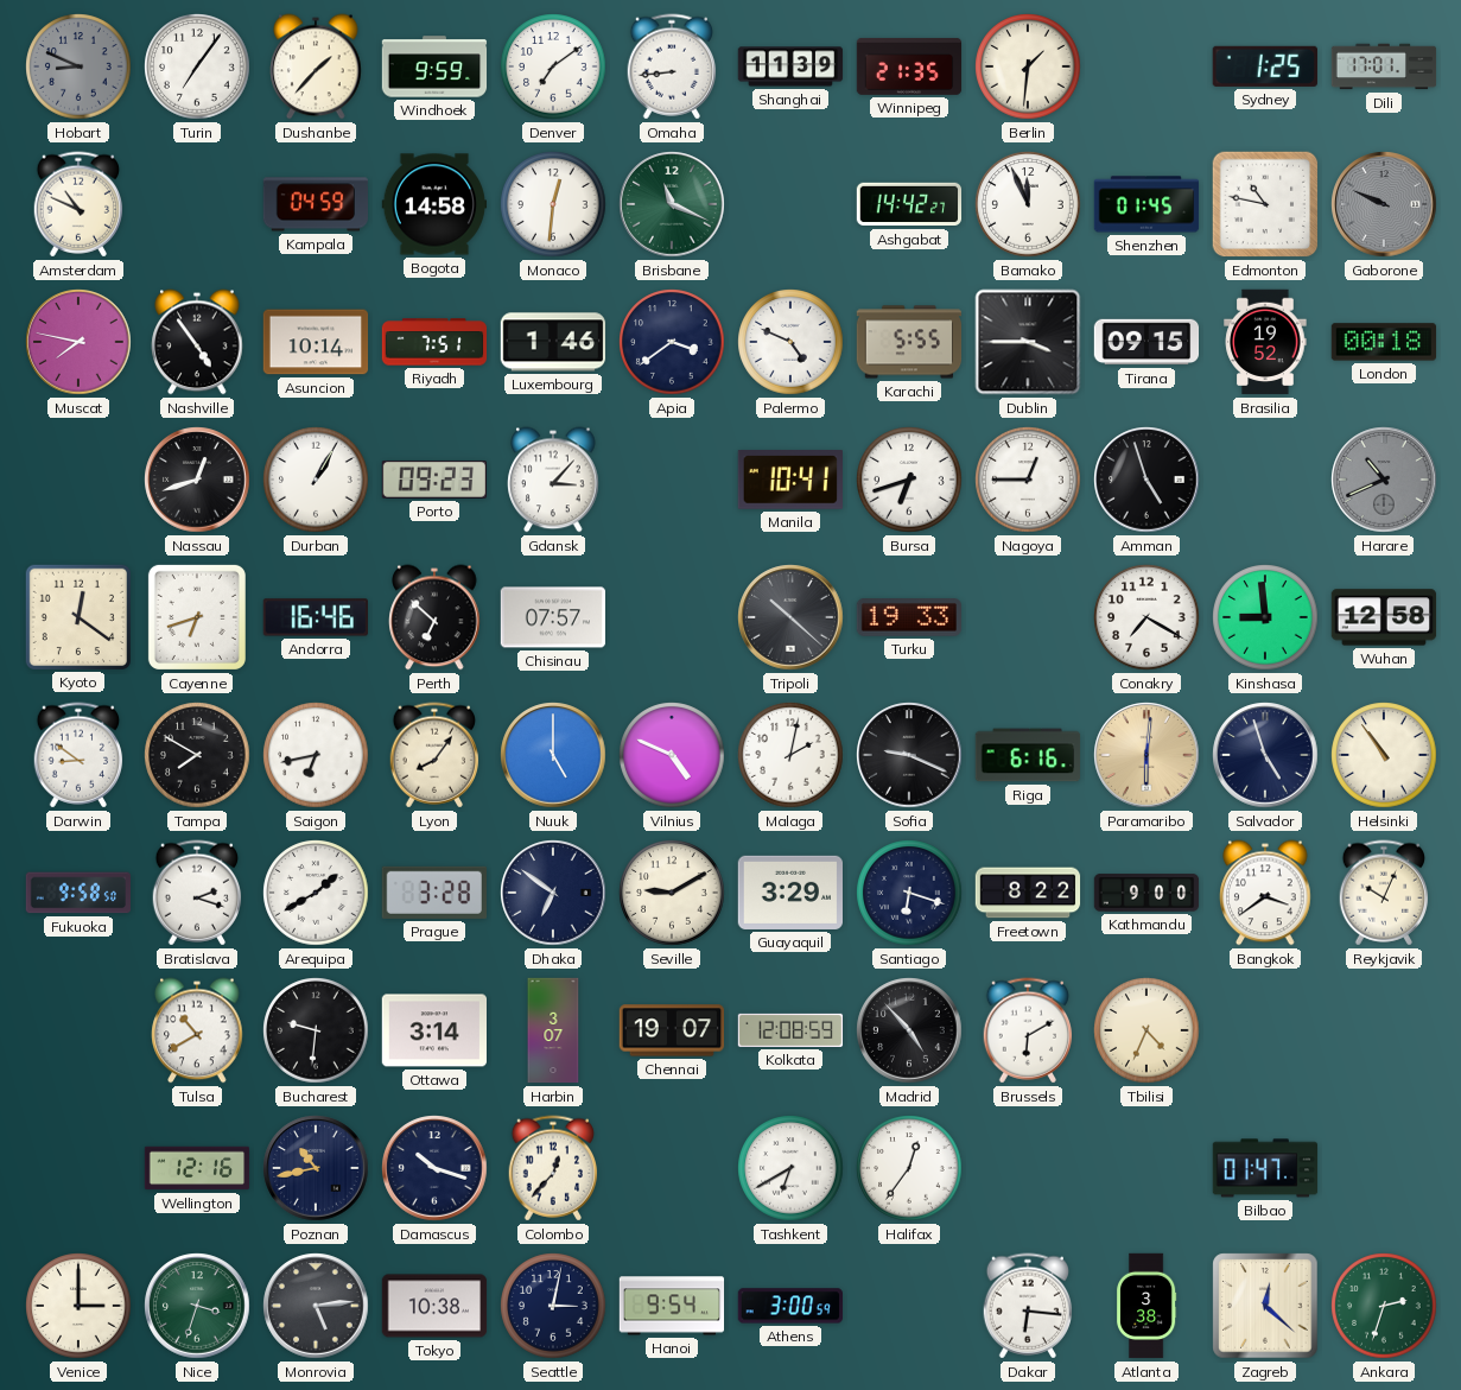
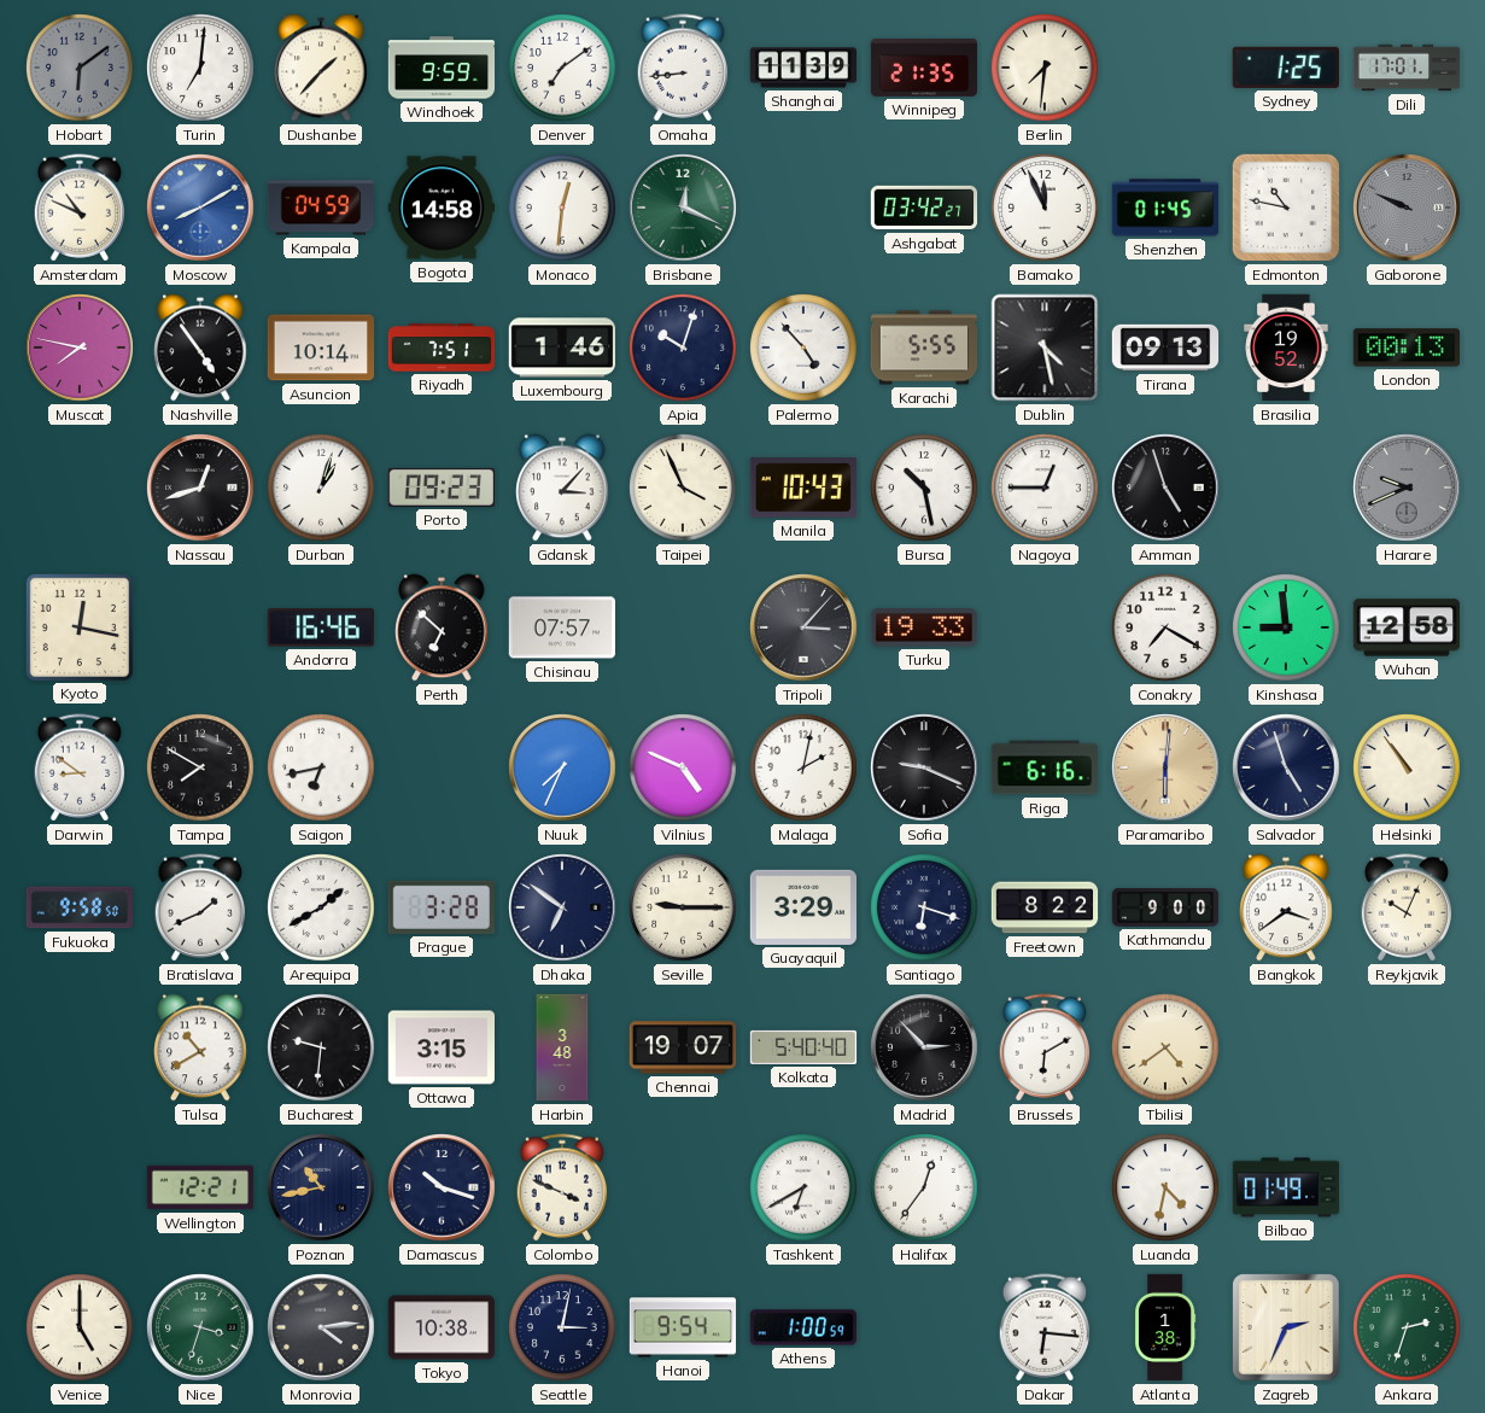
Hobart: 8:49 -> 6:09 (80, 68)
Turin: 7:06 -> 7:01 (200, 68)
Berlin: 1:31 -> 7:31 (1045, 68)
Moscow: none -> 8:10 (200, 208)
Brisbane: 11:19 -> 12:19 (683, 208)
Ashgabat: 14:42 -> 03:42 (924, 208)
Apia: 3:39 -> 10:03 (683, 348)
Palermo: 4:49 -> 4:53 (803, 348)
Dublin: 3:45 -> 4:28 (1045, 348)
Tirana: 09:15 -> 09:13 (1165, 348)
London: 00:18 -> 00:13 (1407, 348)
Durban: 1:05 -> 1:03 (321, 487)
Taipei: none -> 3:56 (683, 487)
Manila: 10:41 -> 10:43 (802, 487)
Bursa: 6:42 -> 10:28 (924, 487)
Harare: 10:41 -> 9:41 (1407, 487)
Kyoto: 12:21 -> 12:17 (78, 626)
Cayenne: 6:42 -> none (197, 617)
Tripoli: 10:22 -> 3:07 (803, 627)
Lyon: 8:06 -> none (434, 755)
Nuuk: 5:00 -> 7:34 (562, 767)
Bratislava: 2:18 -> 1:41 (200, 907)
Seville: 9:10 -> 9:15 (683, 907)
Ottawa: 3:14 -> 3:15 (440, 1047)
Harbin: 3:07 -> 3:48 (562, 1047)
Kolkata: 12:08 -> 5:40 (803, 1047)
Madrid: 4:53 -> 2:53 (924, 1047)
Tbilisi: 4:34 -> 4:39 (1165, 1047)
Wellington: 12:16 -> 12:21 (200, 1187)
Colombo: 12:37 -> 3:49 (562, 1187)
Luanda: none -> 4:32 (1165, 1187)
Bilbao: 01:47 -> 01:49 (1286, 1187)
Venice: 3:00 -> 5:00 (80, 1327)
Monrovia: 5:14 -> 4:14 (321, 1327)
Athens: 3:00 -> 1:00 (802, 1327)
Atlanta: 3:38 -> 1:38 (1165, 1327)
Zagreb: 12:22 -> 2:34 (1286, 1327)
